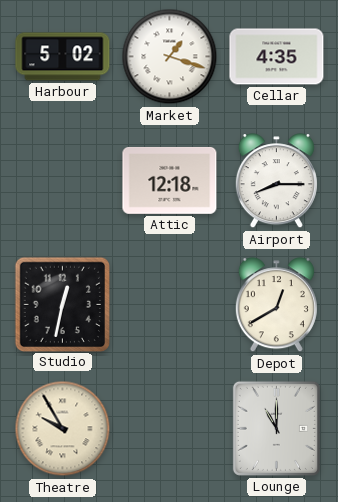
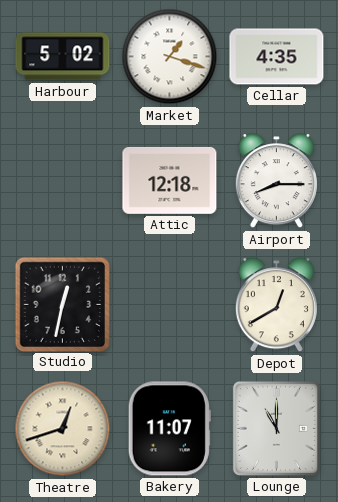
Theatre: 9:55 -> 12:42 (63, 429)
Bakery: none -> 11:07 (169, 429)
